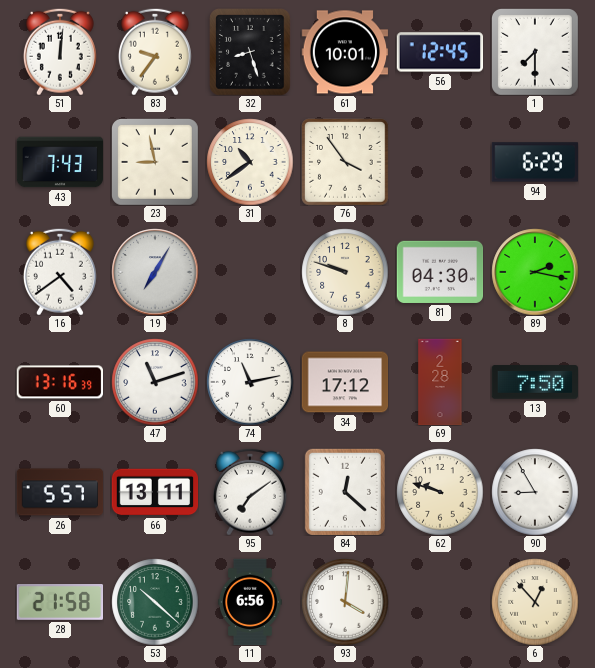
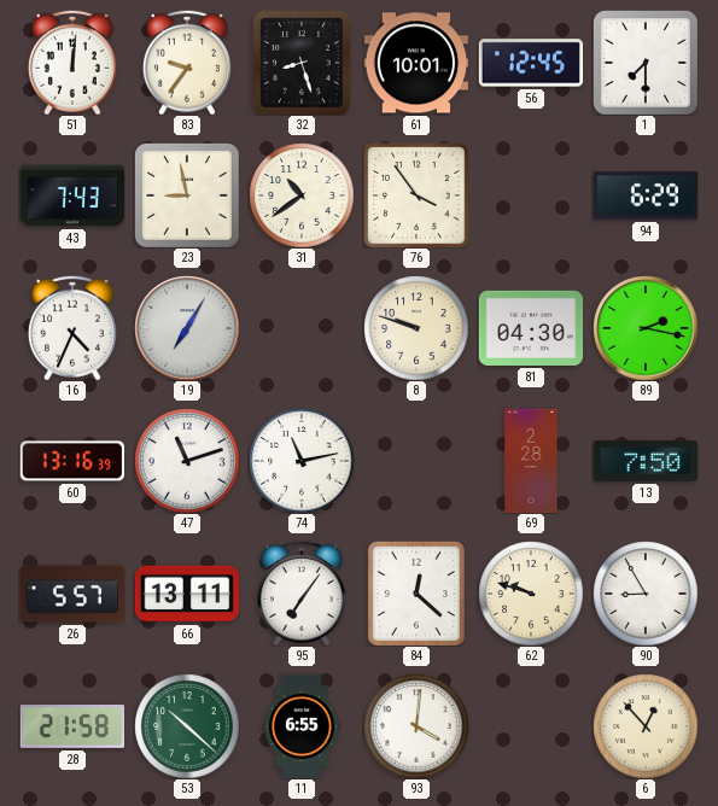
16: 4:39 -> 4:34 (72, 328)
34: 17:12 -> none (345, 382)
95: 7:09 -> 7:06 (302, 594)
11: 6:56 -> 6:55 (302, 726)
